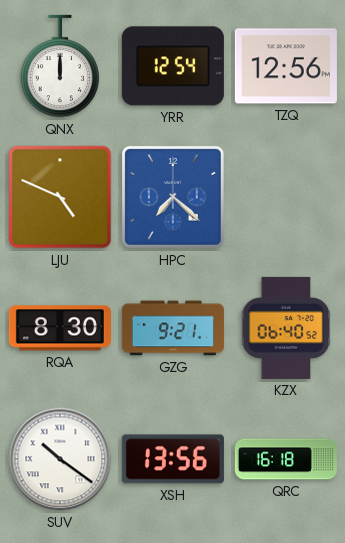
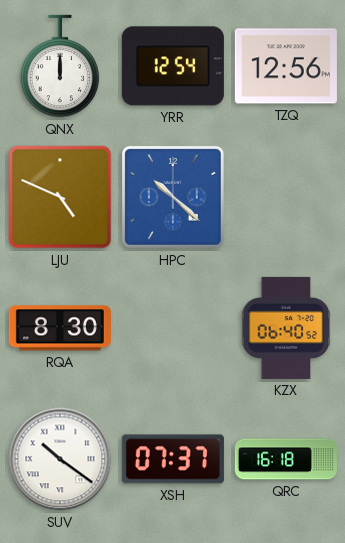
HPC: 7:22 -> 10:22 (173, 197)
GZG: 9:21 -> none (173, 328)
XSH: 13:56 -> 07:37 (173, 459)
